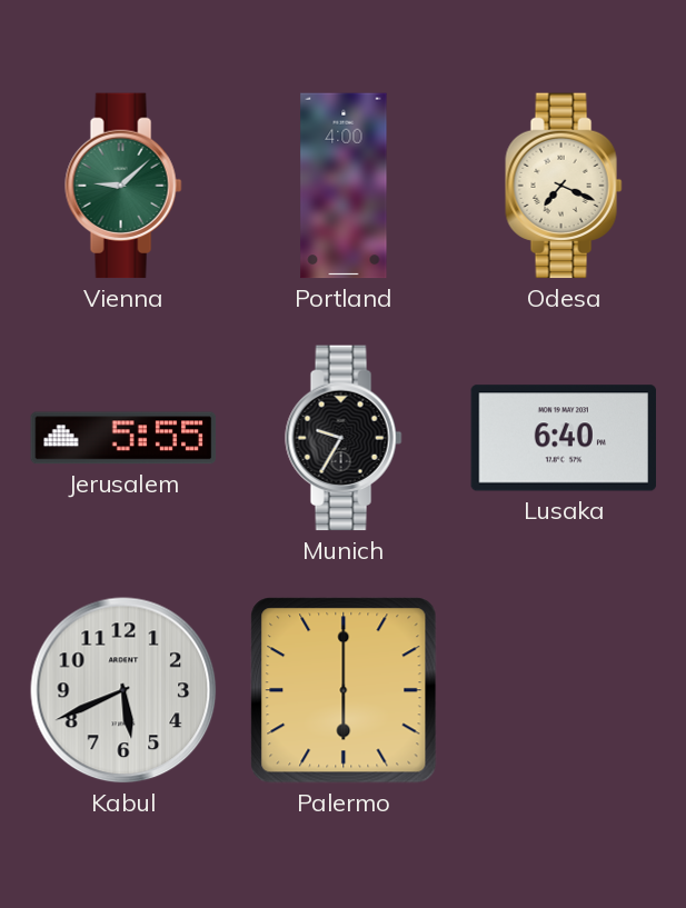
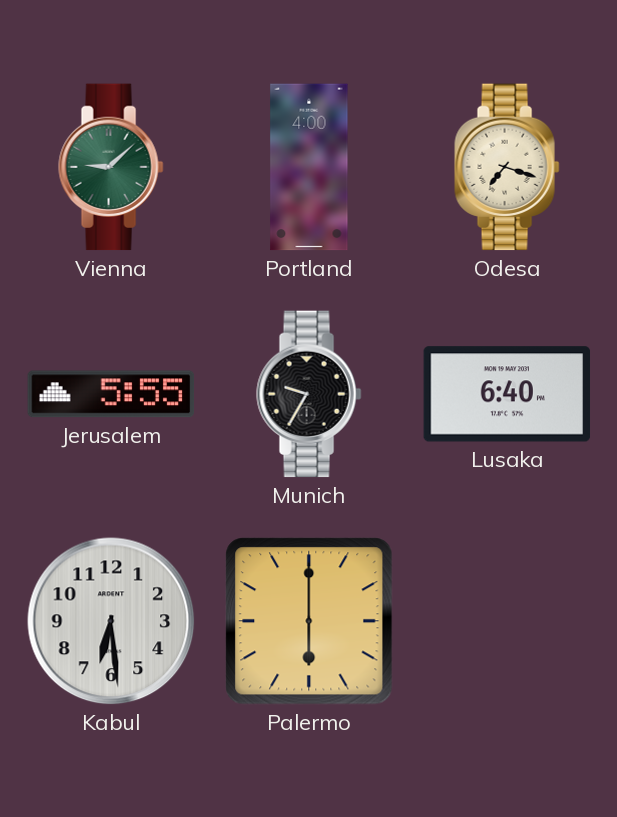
Odesa: 7:19 -> 7:18 (507, 167)
Kabul: 5:41 -> 6:29 (111, 621)
